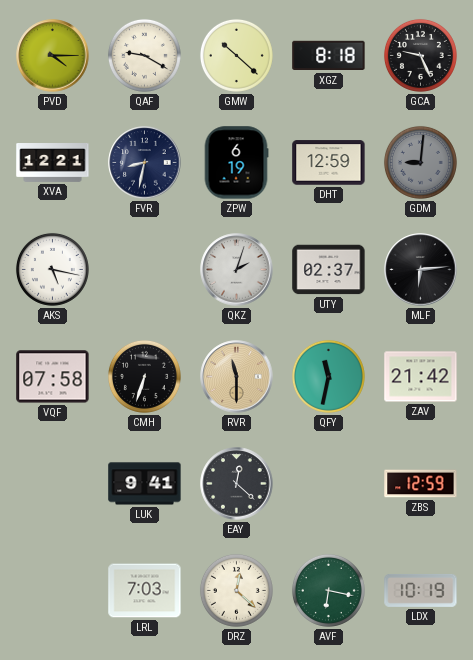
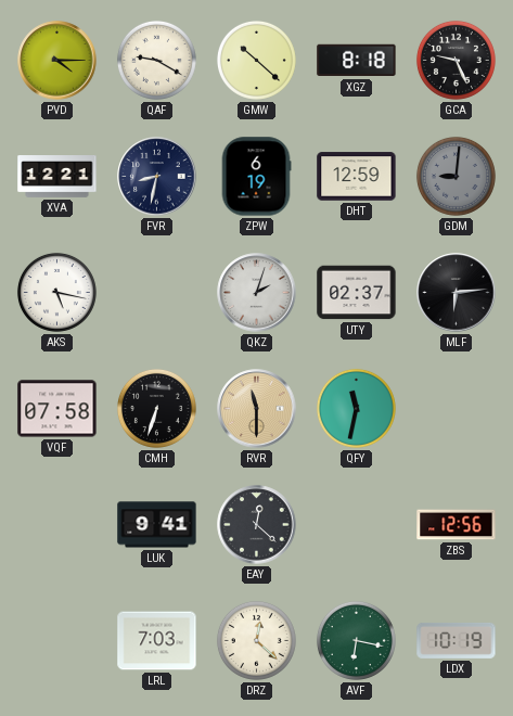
ZAV: 21:42 -> none (421, 377)
ZBS: 12:59 -> 12:56 (457, 525)
